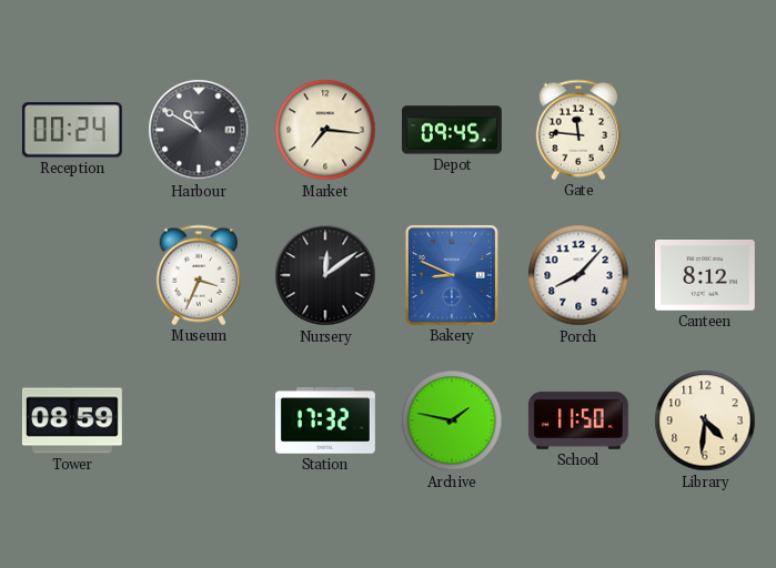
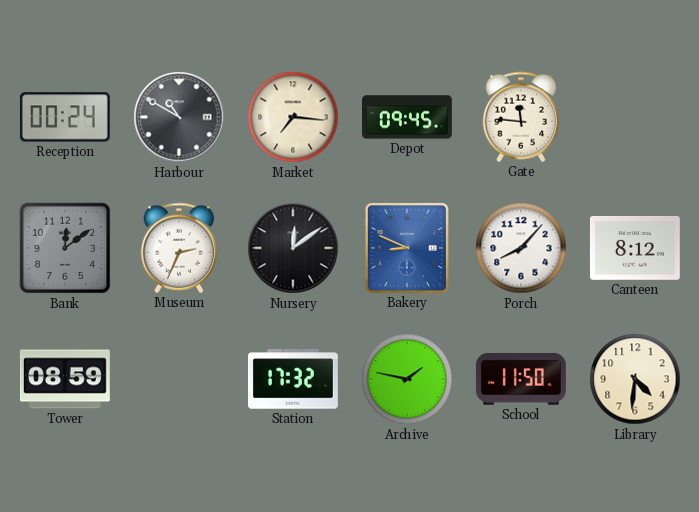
Bank: none -> 12:09 (65, 248)
Museum: 3:34 -> 2:34 (179, 248)
